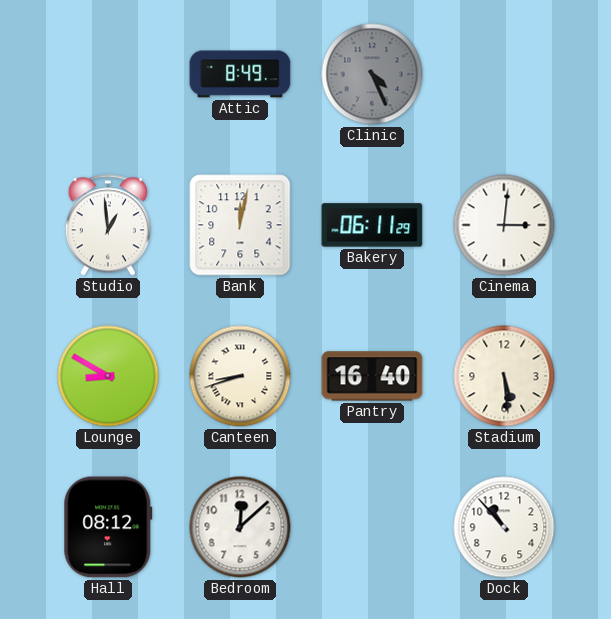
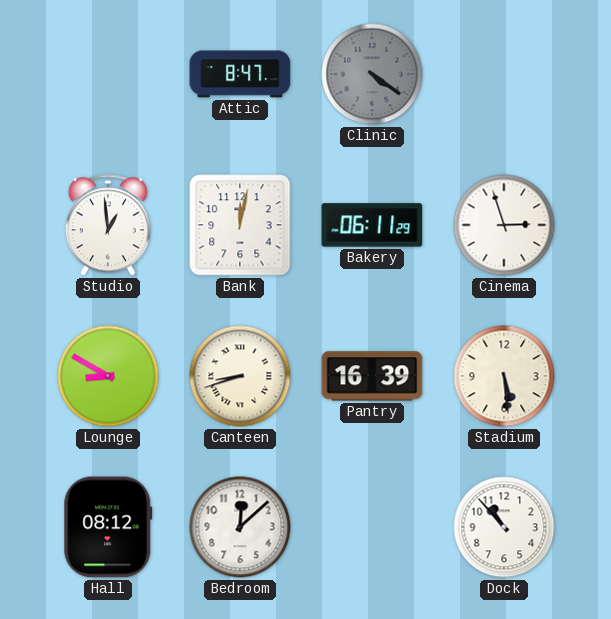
Attic: 8:49 -> 8:47 (240, 74)
Clinic: 4:26 -> 4:21 (372, 74)
Cinema: 3:01 -> 2:57 (504, 225)
Pantry: 16:40 -> 16:39 (372, 376)
